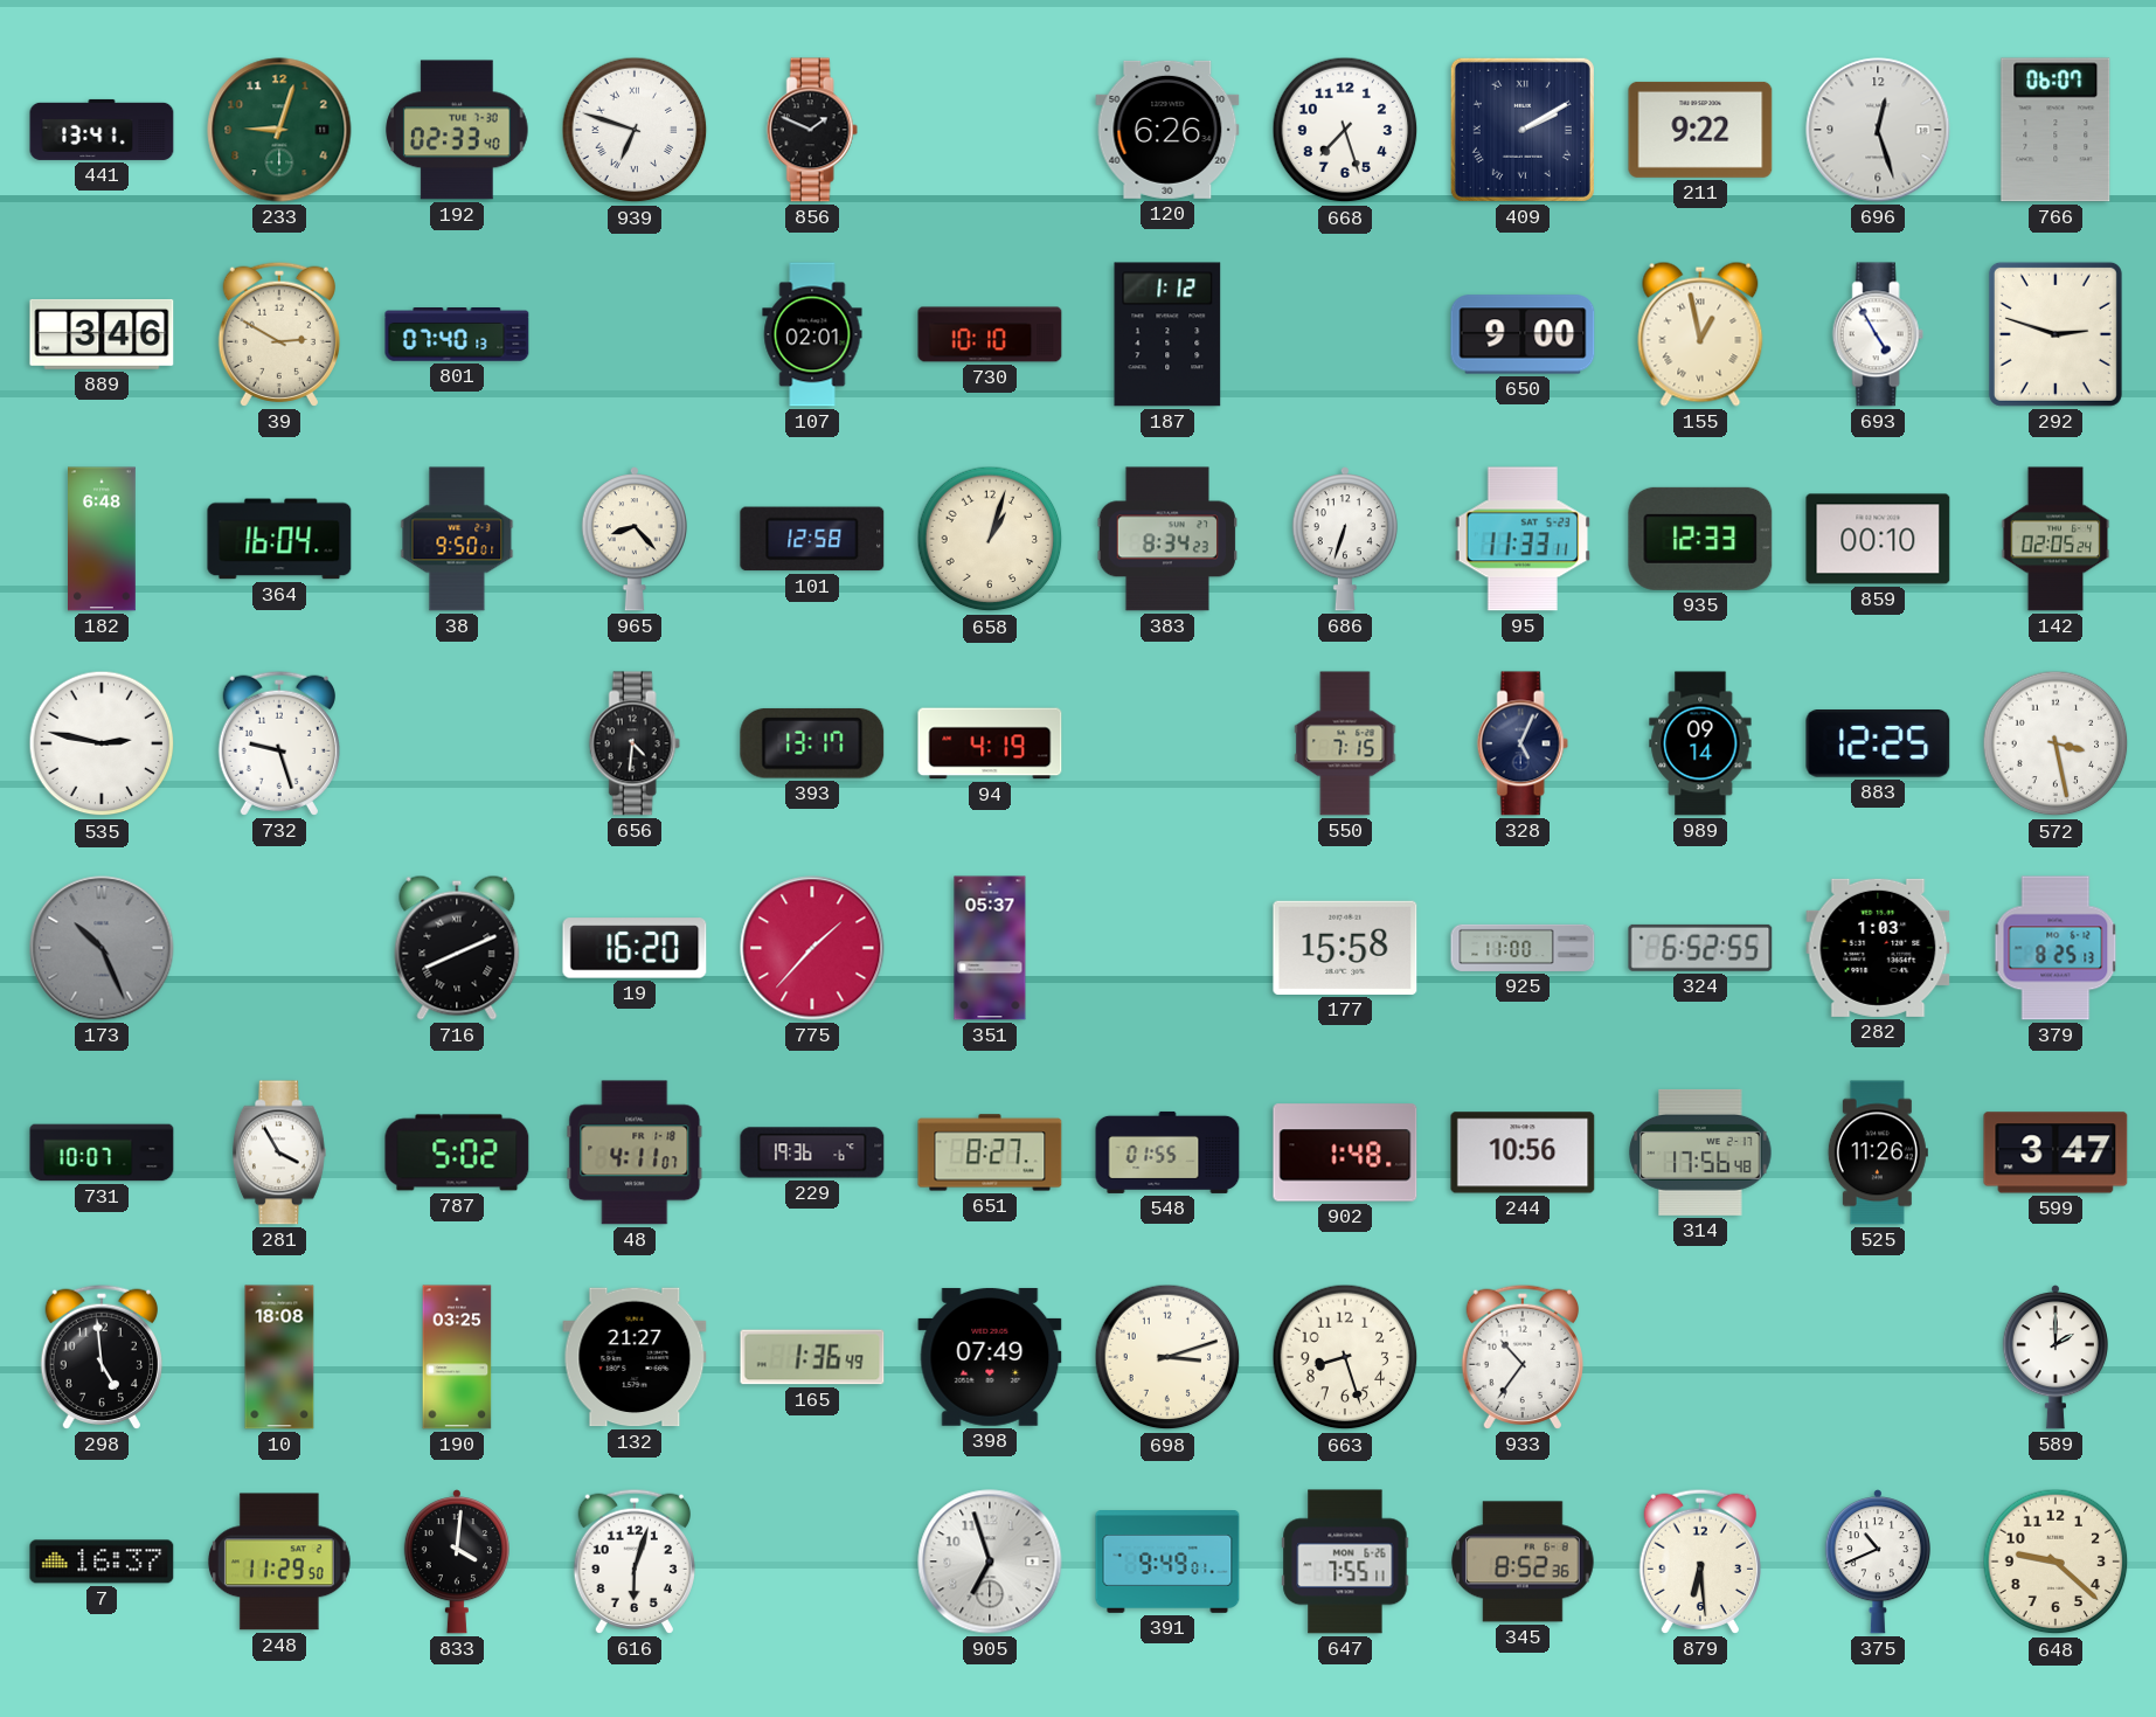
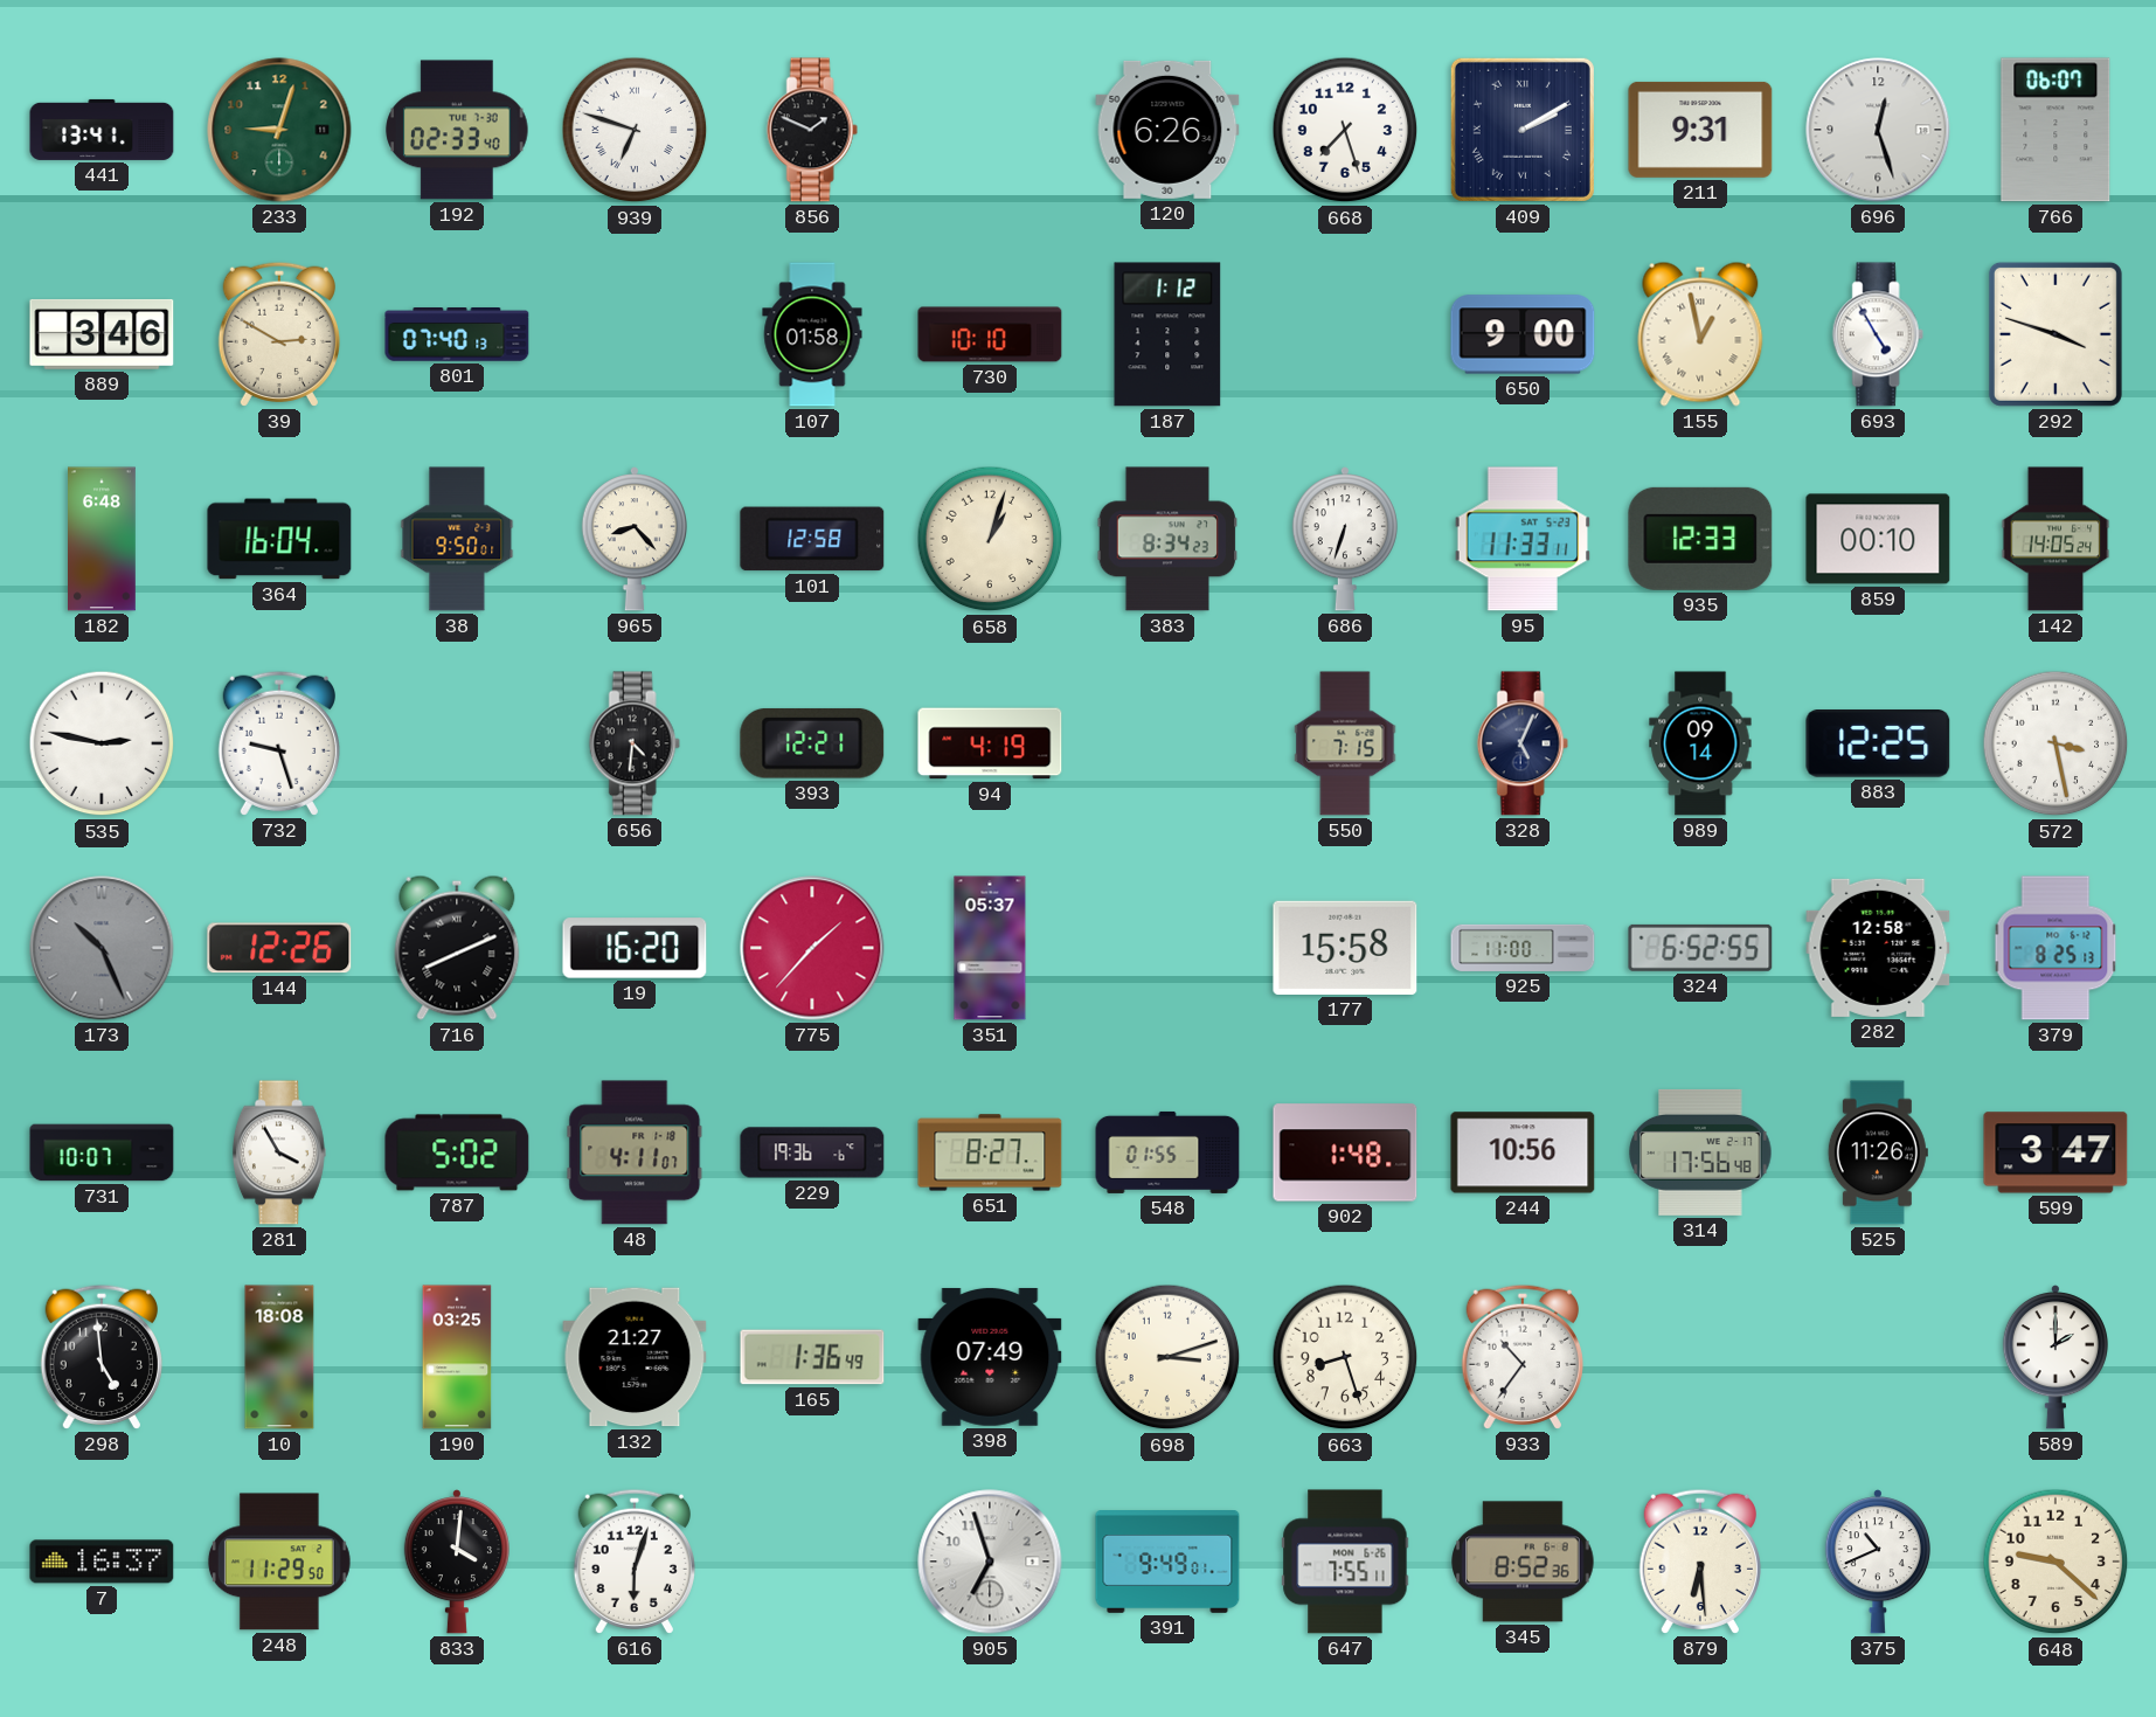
211: 9:22 -> 9:31 (1700, 130)
107: 02:01 -> 01:58 (812, 334)
292: 2:48 -> 3:48 (2056, 334)
142: 02:05 -> 14:05 (2056, 539)
393: 13:17 -> 12:21 (812, 743)
144: none -> 12:26 (279, 948)
282: 1:03 -> 12:58 (1878, 948)
